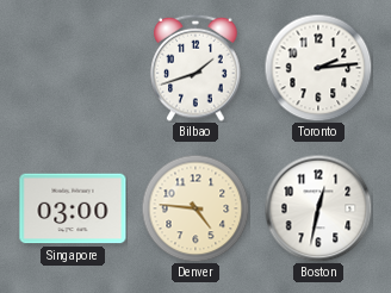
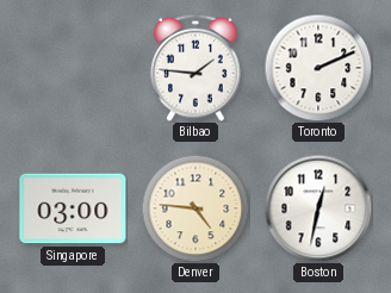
Bilbao: 1:42 -> 1:46 (195, 68)
Toronto: 2:14 -> 2:11 (318, 68)
